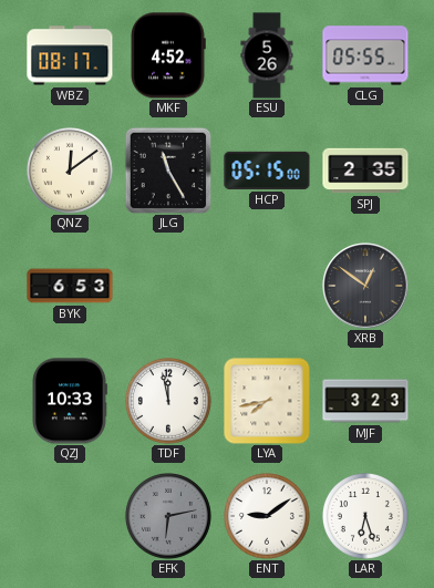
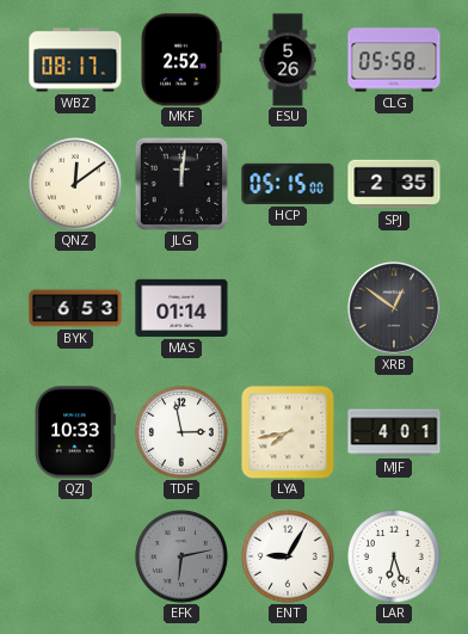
MKF: 4:52 -> 2:52 (181, 60)
CLG: 05:55 -> 05:58 (394, 60)
JLG: 11:25 -> 12:01 (181, 184)
MAS: none -> 01:14 (181, 308)
TDF: 11:58 -> 2:58 (181, 432)
MJF: 3:23 -> 4:01 (394, 432)
ENT: 9:09 -> 9:05 (288, 556)
